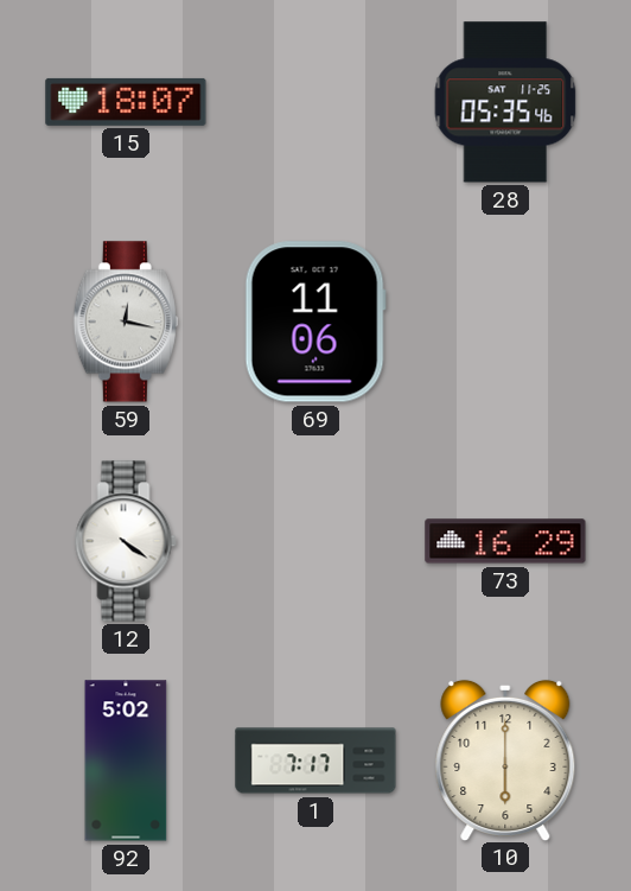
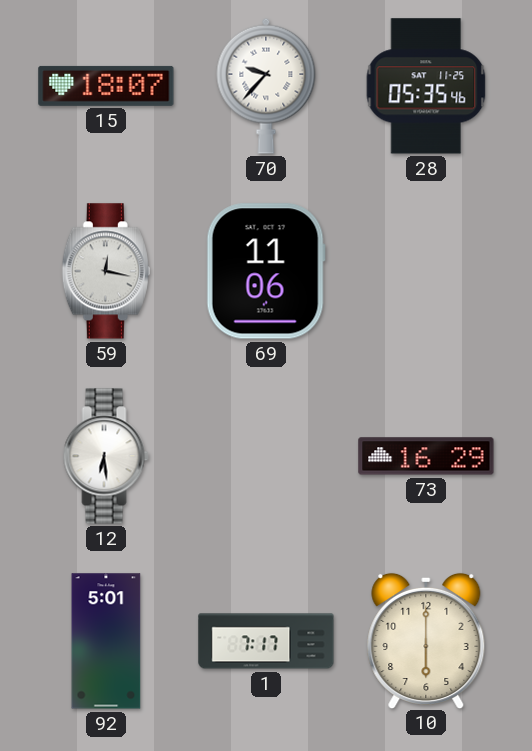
70: none -> 9:37 (266, 86)
12: 4:21 -> 6:29 (106, 456)
92: 5:02 -> 5:01 (106, 641)
